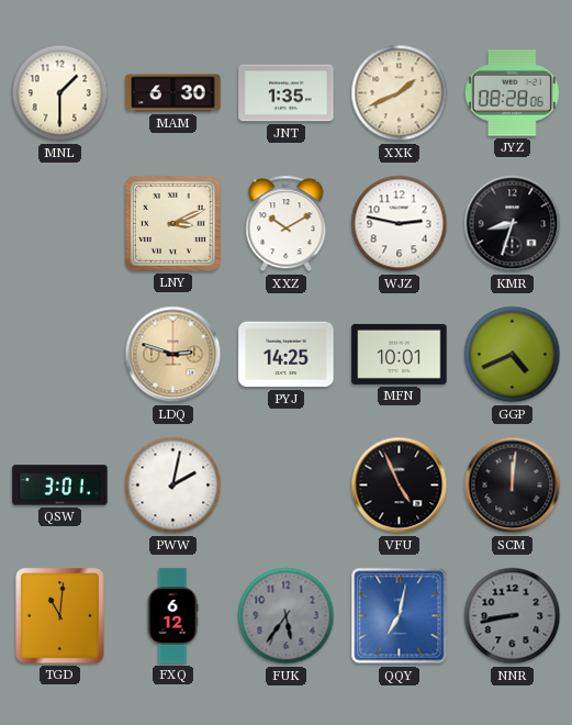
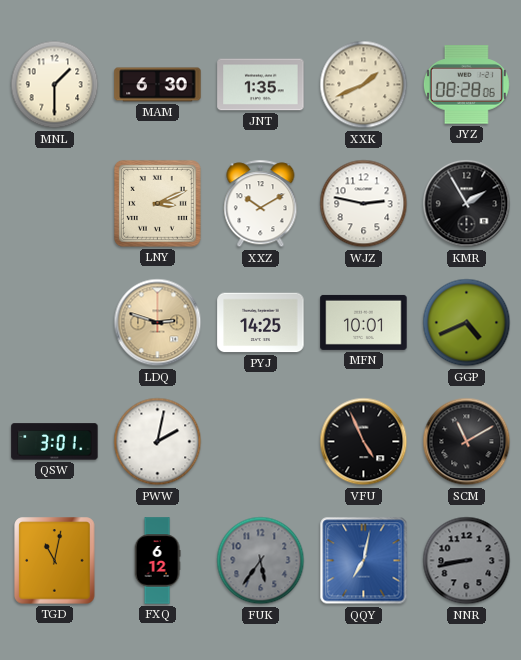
KMR: 8:33 -> 1:55 (467, 204)
SCM: 12:01 -> 11:10 (467, 442)
TGD: 11:01 -> 11:02 (55, 561)
